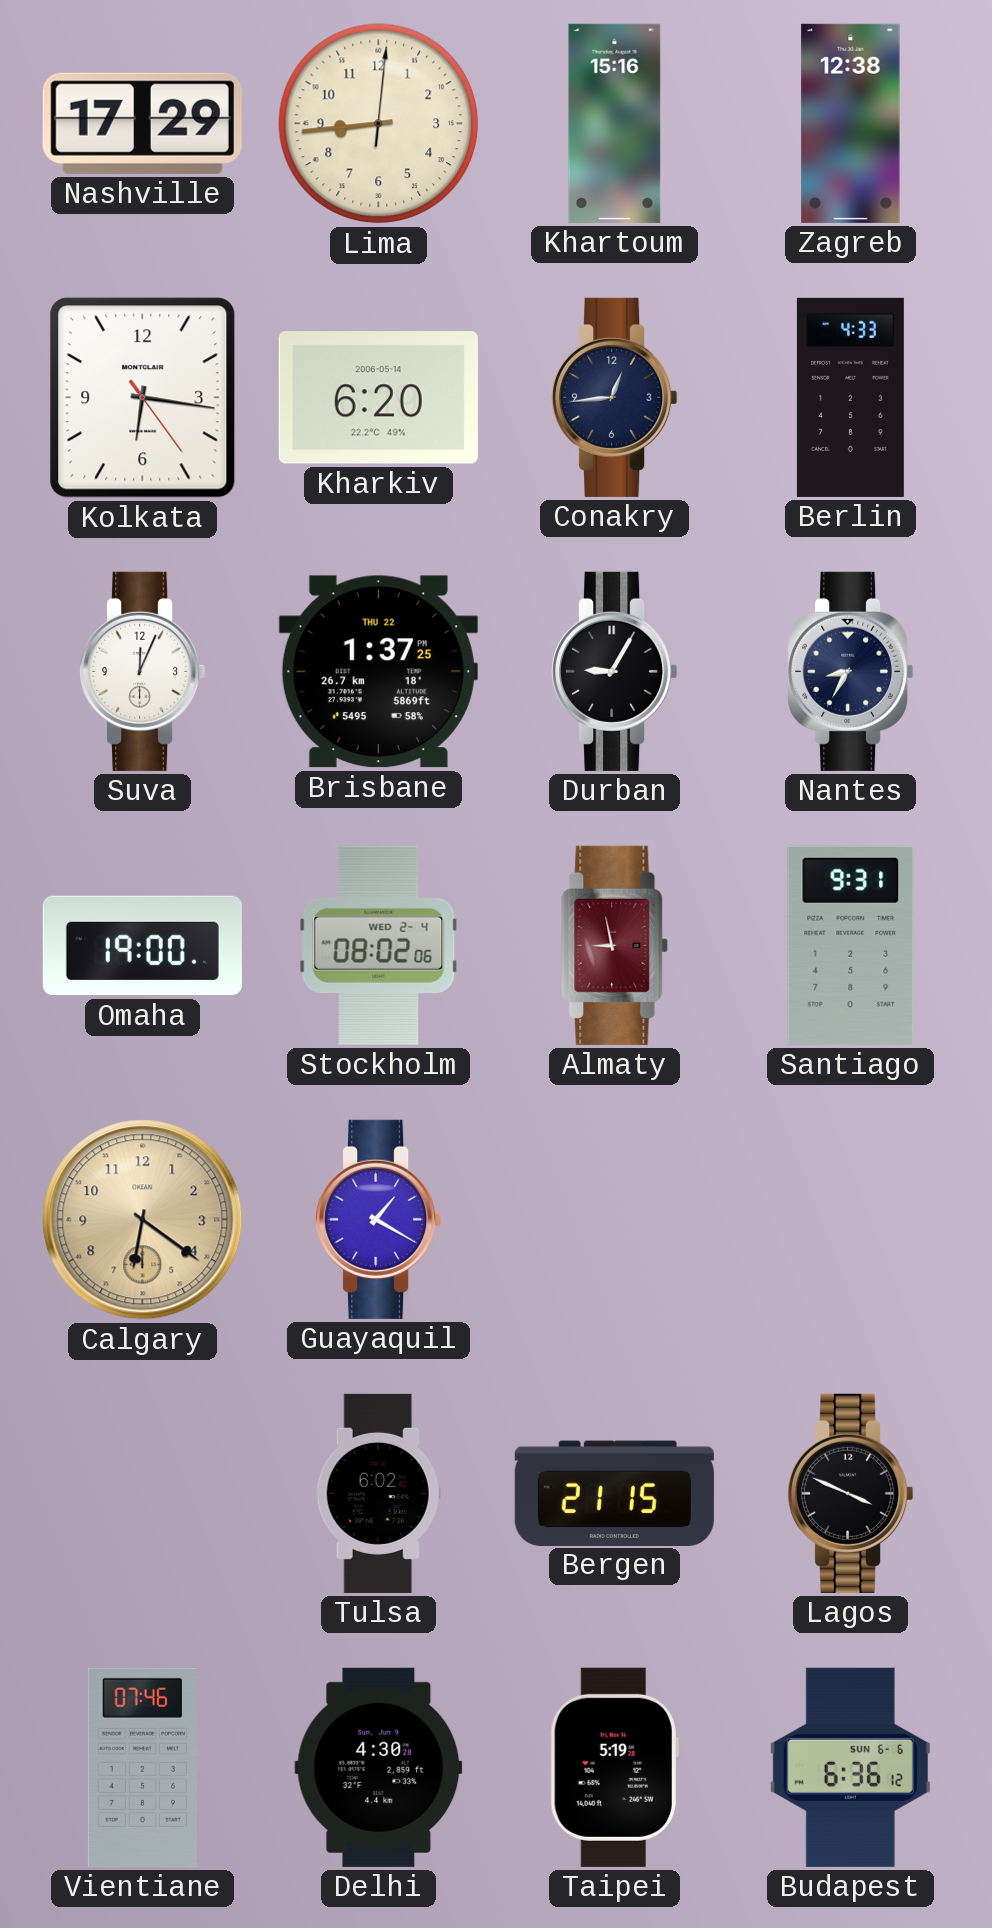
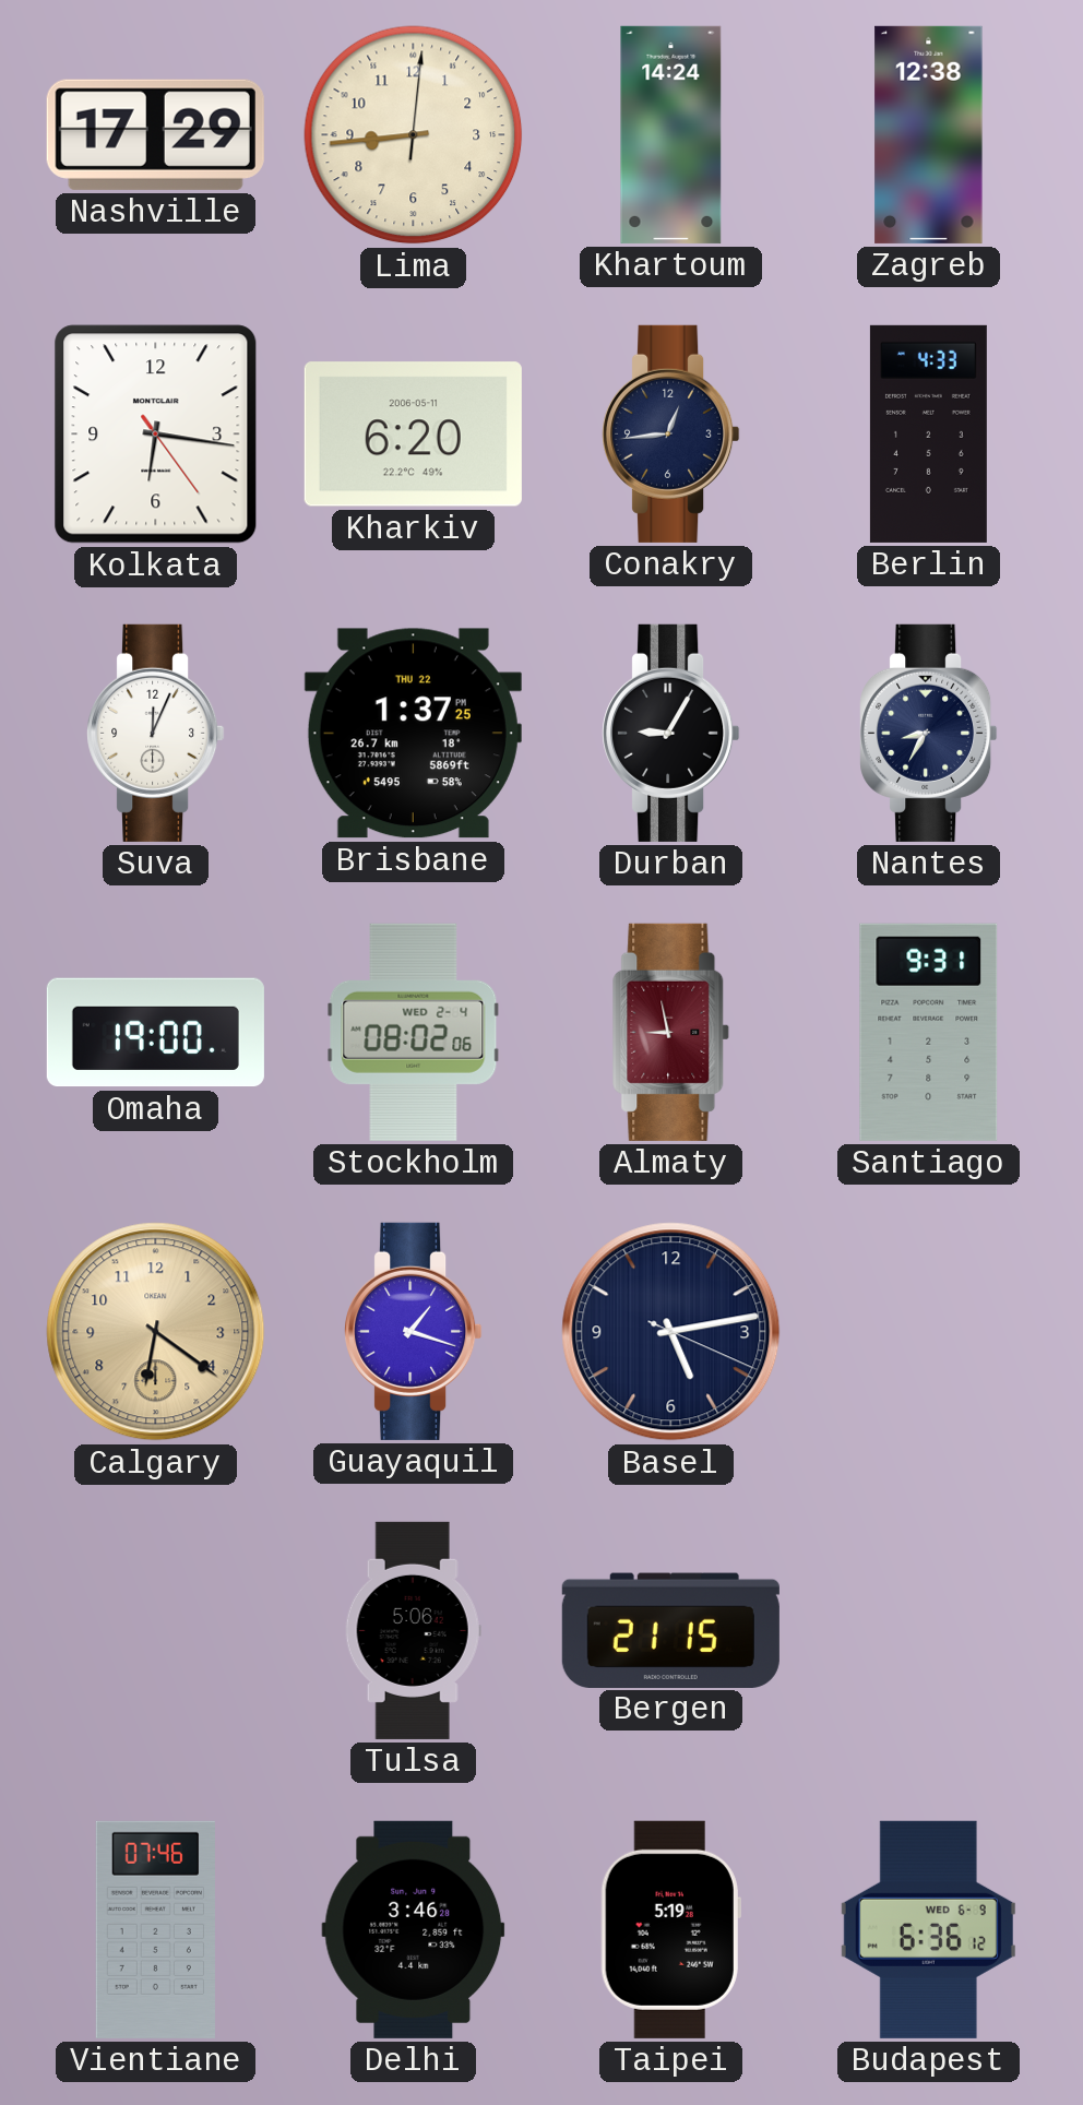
Khartoum: 15:16 -> 14:24 (671, 134)
Kharkiv date: 2006-05-14 -> 2006-05-11 (413, 435)
Guayaquil: 1:20 -> 1:18 (414, 1331)
Basel: none -> 5:13 (671, 1332)
Tulsa: 6:02 -> 5:06 (413, 1630)
Lagos: 3:49 -> none (851, 1493)
Delhi: 4:30 -> 3:46 (414, 1929)
Budapest date: SUN 6-6 -> WED 6-9 (928, 1929)
